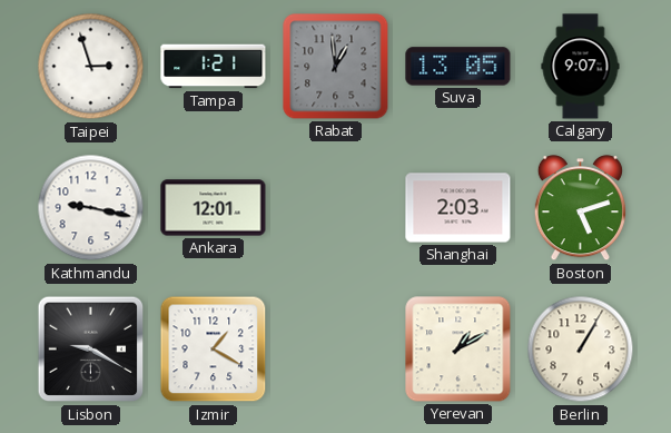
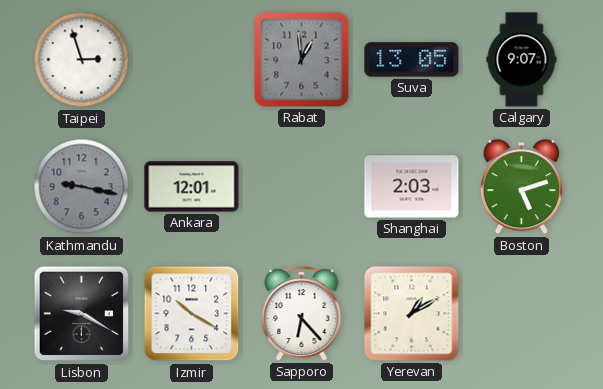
Tampa: 1:21 -> none (214, 67)
Kathmandu dial: white -> grey (82, 187)
Izmir: 1:20 -> 10:20 (192, 314)
Sapporo: none -> 6:23 (302, 314)
Berlin: 1:05 -> none (581, 350)
